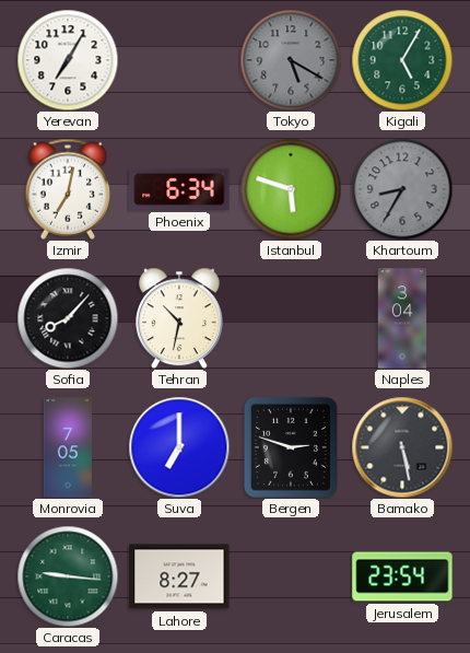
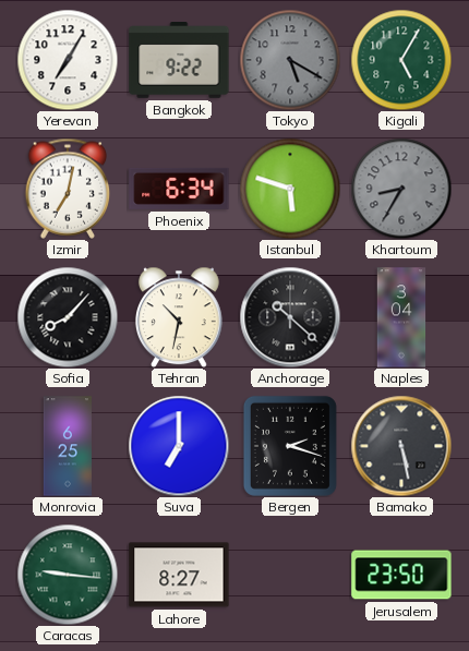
Bangkok: none -> 9:22 (179, 60)
Anchorage: none -> 10:22 (290, 317)
Monrovia: 7:05 -> 6:25 (68, 446)
Bergen: 2:48 -> 2:18 (290, 446)
Jerusalem: 23:54 -> 23:50 (401, 575)
